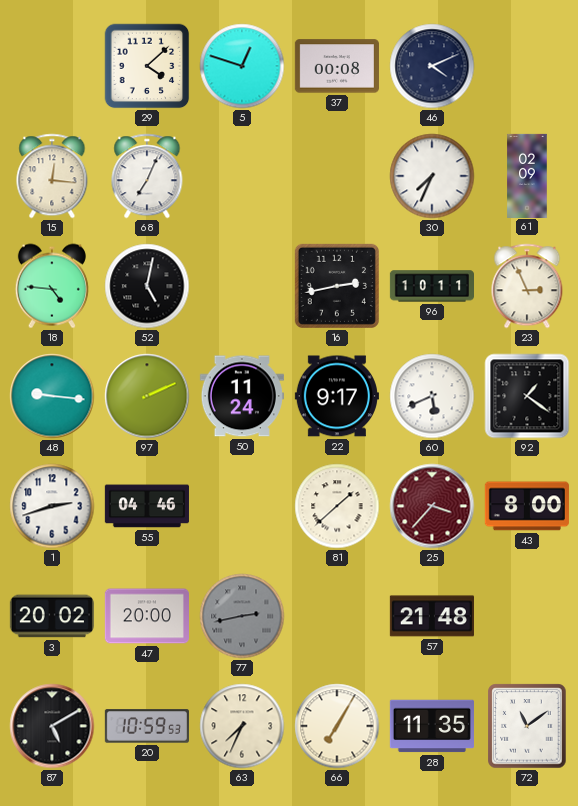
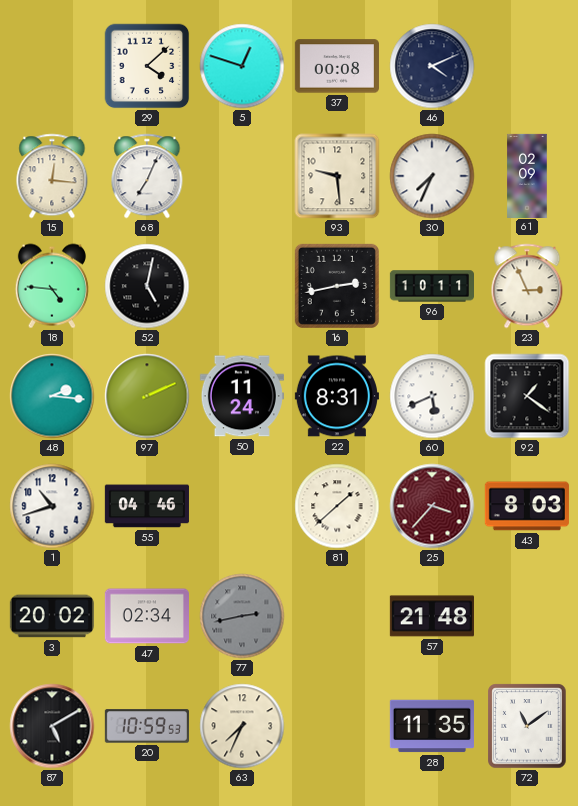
93: none -> 9:29 (337, 176)
48: 9:16 -> 2:16 (52, 396)
22: 9:17 -> 8:31 (337, 396)
1: 2:42 -> 10:42 (52, 506)
43: 8:00 -> 8:03 (527, 506)
47: 20:00 -> 02:34 (147, 616)
66: 7:05 -> none (337, 726)
